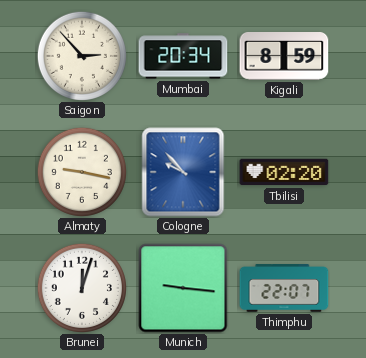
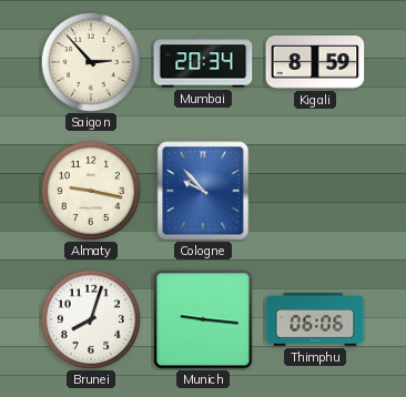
Tbilisi: 02:20 -> none (284, 172)
Brunei: 12:03 -> 8:03 (91, 319)
Thimphu: 22:07 -> 06:06 (315, 319)
